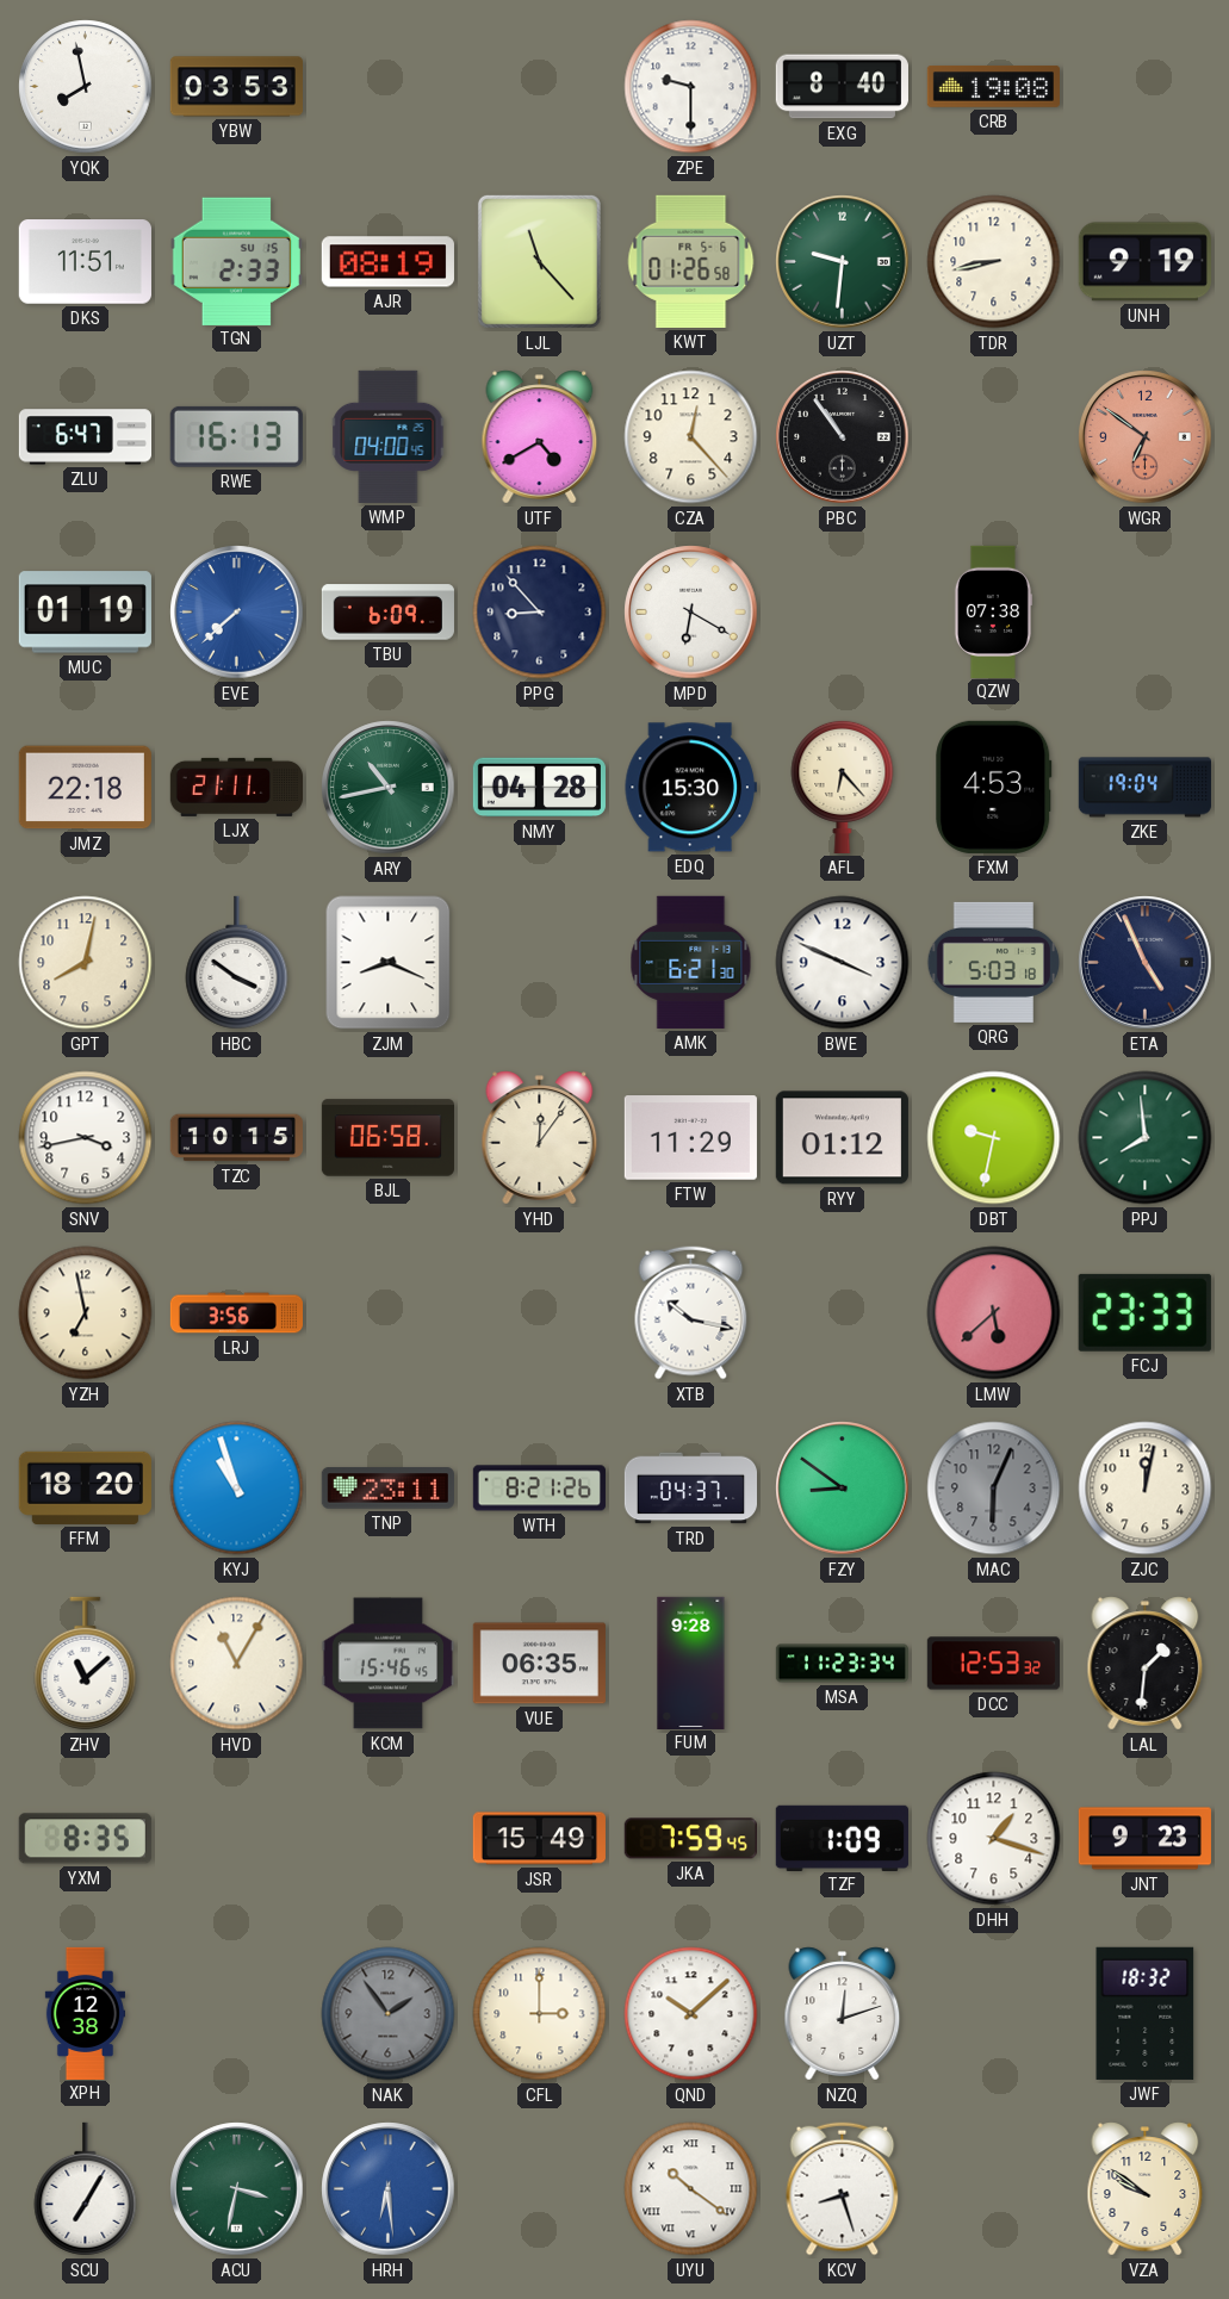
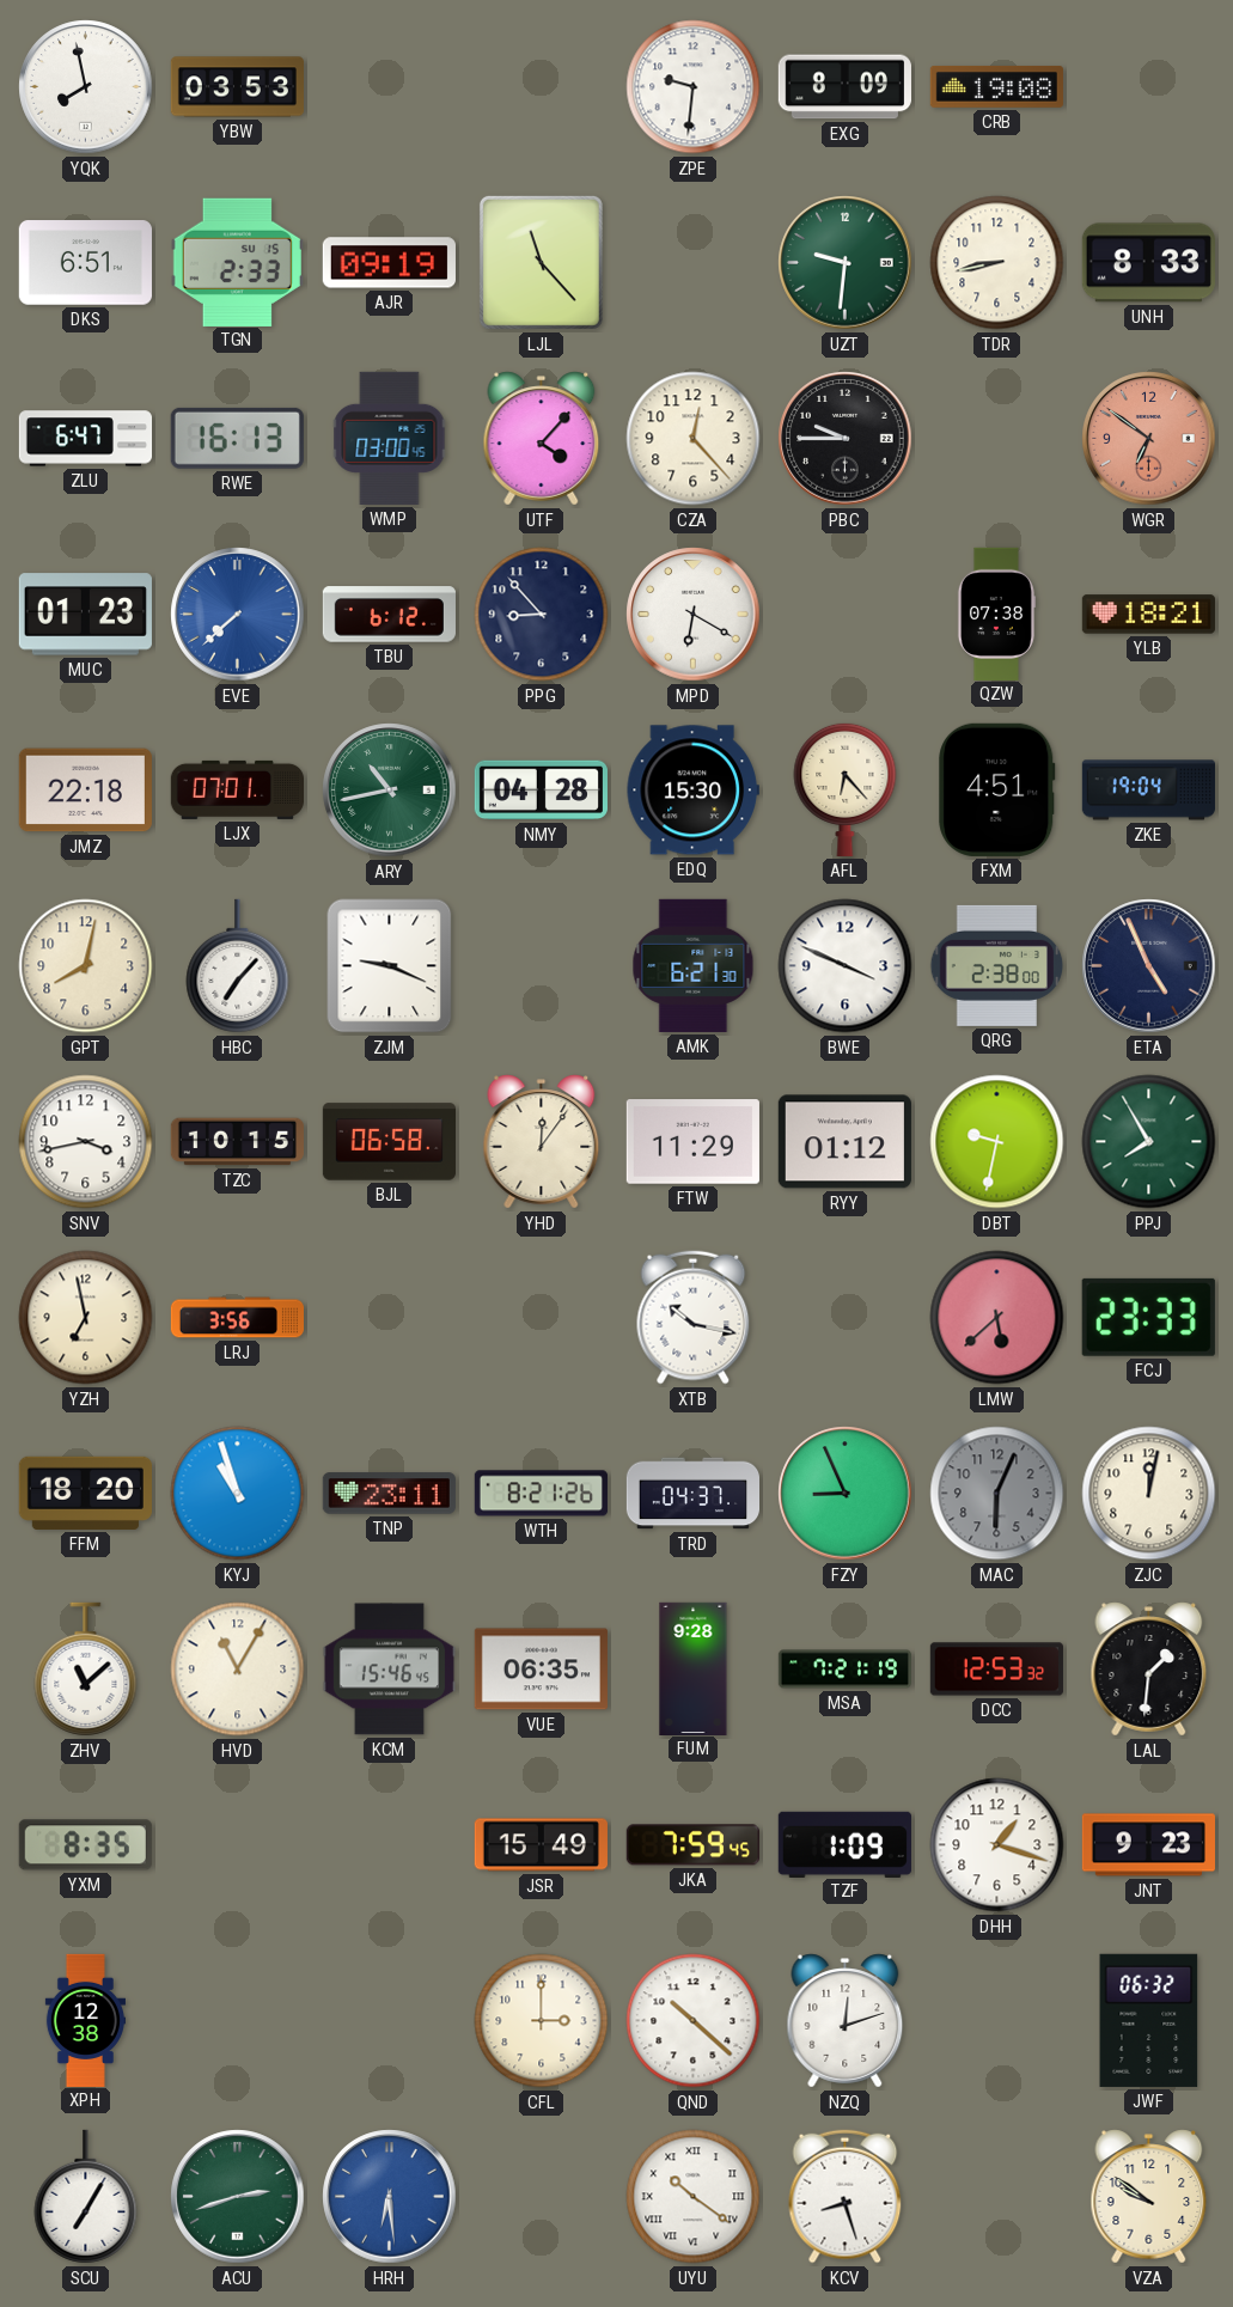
ZPE: 9:30 -> 9:31 (694, 87)
EXG: 8:40 -> 8:09 (844, 87)
DKS: 11:51 -> 6:51 (85, 263)
AJR: 08:19 -> 09:19 (389, 263)
KWT: 01:26 -> none (691, 261)
UNH: 9:19 -> 8:33 (1148, 263)
WMP: 04:00 -> 03:00 (390, 438)
UTF: 4:40 -> 4:07 (542, 439)
PBC: 10:54 -> 9:45 (846, 439)
MUC: 01:19 -> 01:23 (85, 615)
TBU: 6:09 -> 6:12 (389, 615)
YLB: none -> 18:21 (1148, 615)
LJX: 21:11 -> 07:01 (237, 789)
FXM: 4:53 -> 4:51 (997, 789)
HBC: 3:51 -> 7:07 (238, 966)
ZJM: 8:19 -> 9:19 (390, 966)
QRG: 5:03 -> 2:38 (997, 965)
PPJ: 7:59 -> 7:55 (1149, 1142)
FZY: 8:51 -> 8:56 (846, 1494)
MSA: 11:23 -> 7:21 (844, 1670)
NAK: 1:54 -> none (389, 2014)
QND: 10:08 -> 10:22 (694, 2021)
JWF: 18:32 -> 06:32 (1149, 2020)
ACU: 3:32 -> 2:42 (238, 2197)
